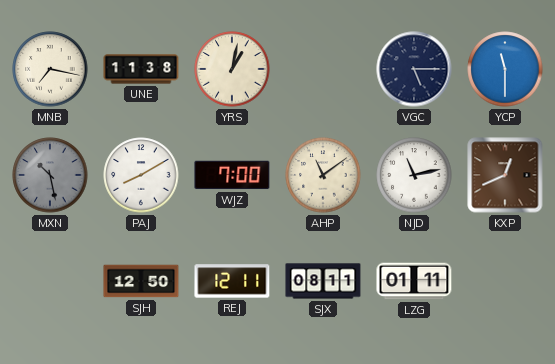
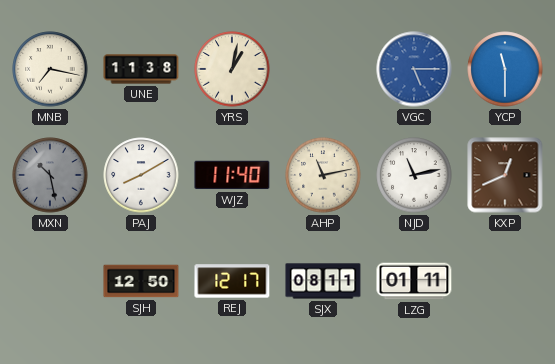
VGC dial: navy -> blue (414, 69)
WJZ: 7:00 -> 11:40 (232, 175)
AHP: 11:09 -> 11:13 (323, 175)
REJ: 12:11 -> 12:17 (232, 281)
